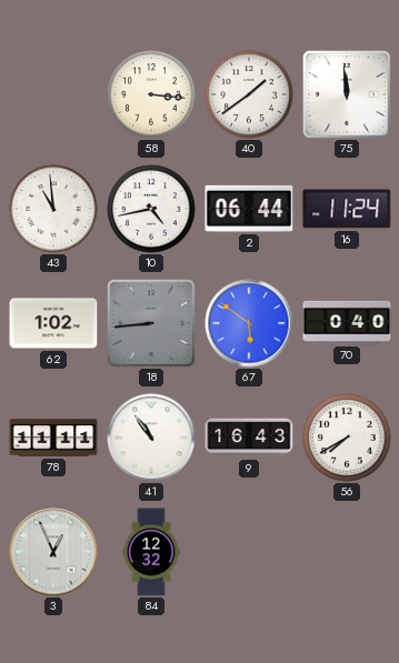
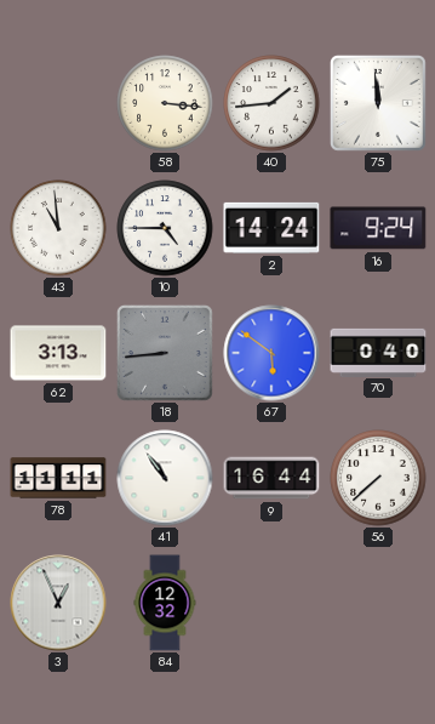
40: 1:39 -> 1:44 (271, 103)
10: 4:43 -> 4:45 (165, 228)
2: 06:44 -> 14:24 (271, 228)
16: 11:24 -> 9:24 (378, 228)
62: 1:02 -> 3:13 (58, 353)
9: 16:43 -> 16:44 (271, 478)
56: 7:40 -> 7:38 (378, 478)
